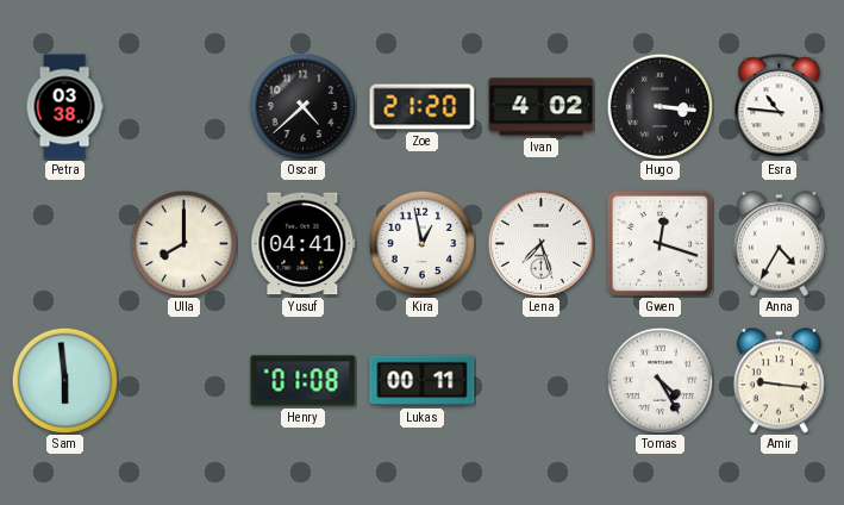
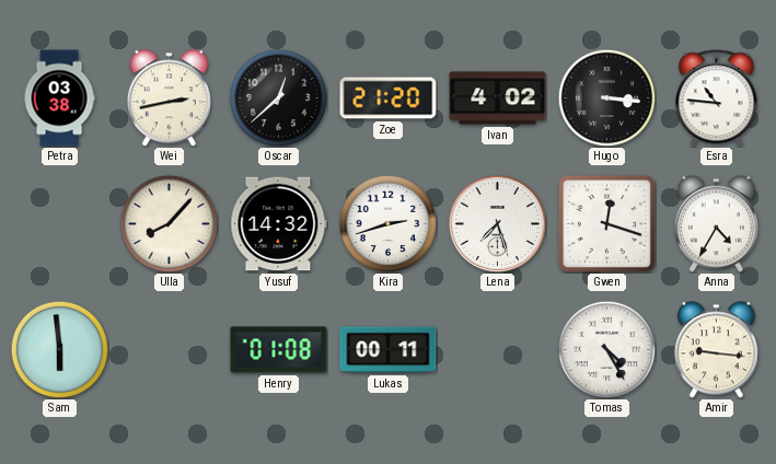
Wei: none -> 2:43 (169, 98)
Oscar: 4:38 -> 12:38 (278, 97)
Ulla: 8:00 -> 8:07 (169, 223)
Yusuf: 04:41 -> 14:32 (279, 224)
Kira: 12:58 -> 2:42 (387, 223)
